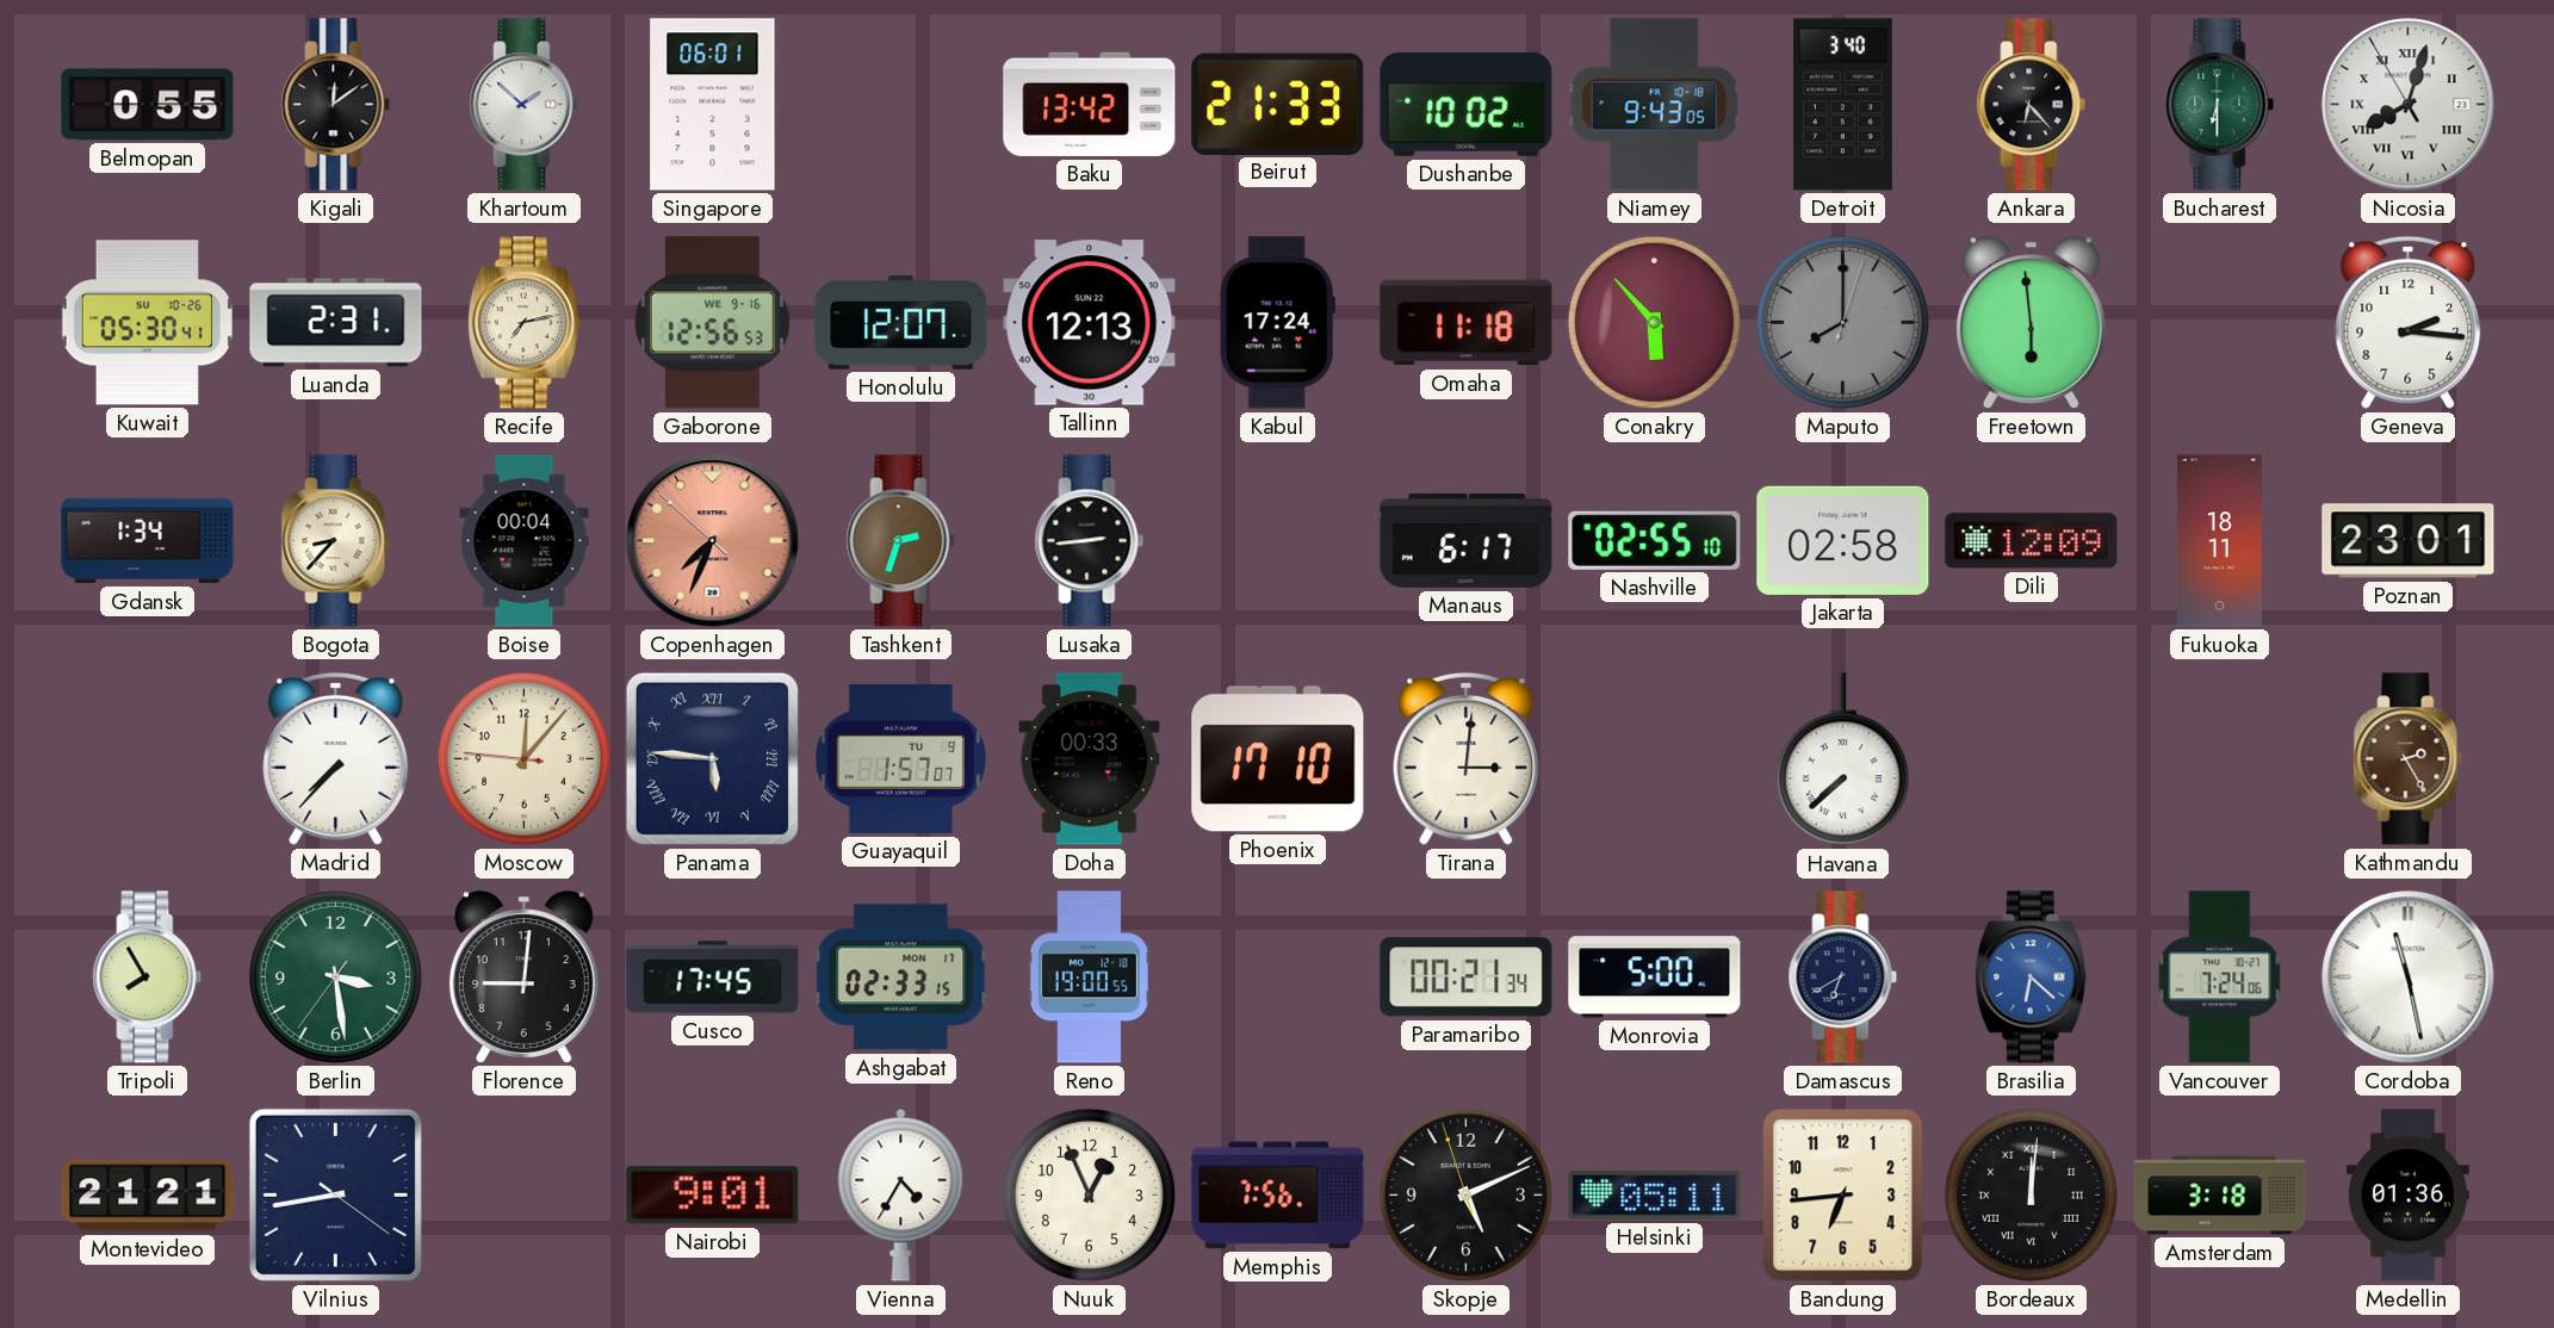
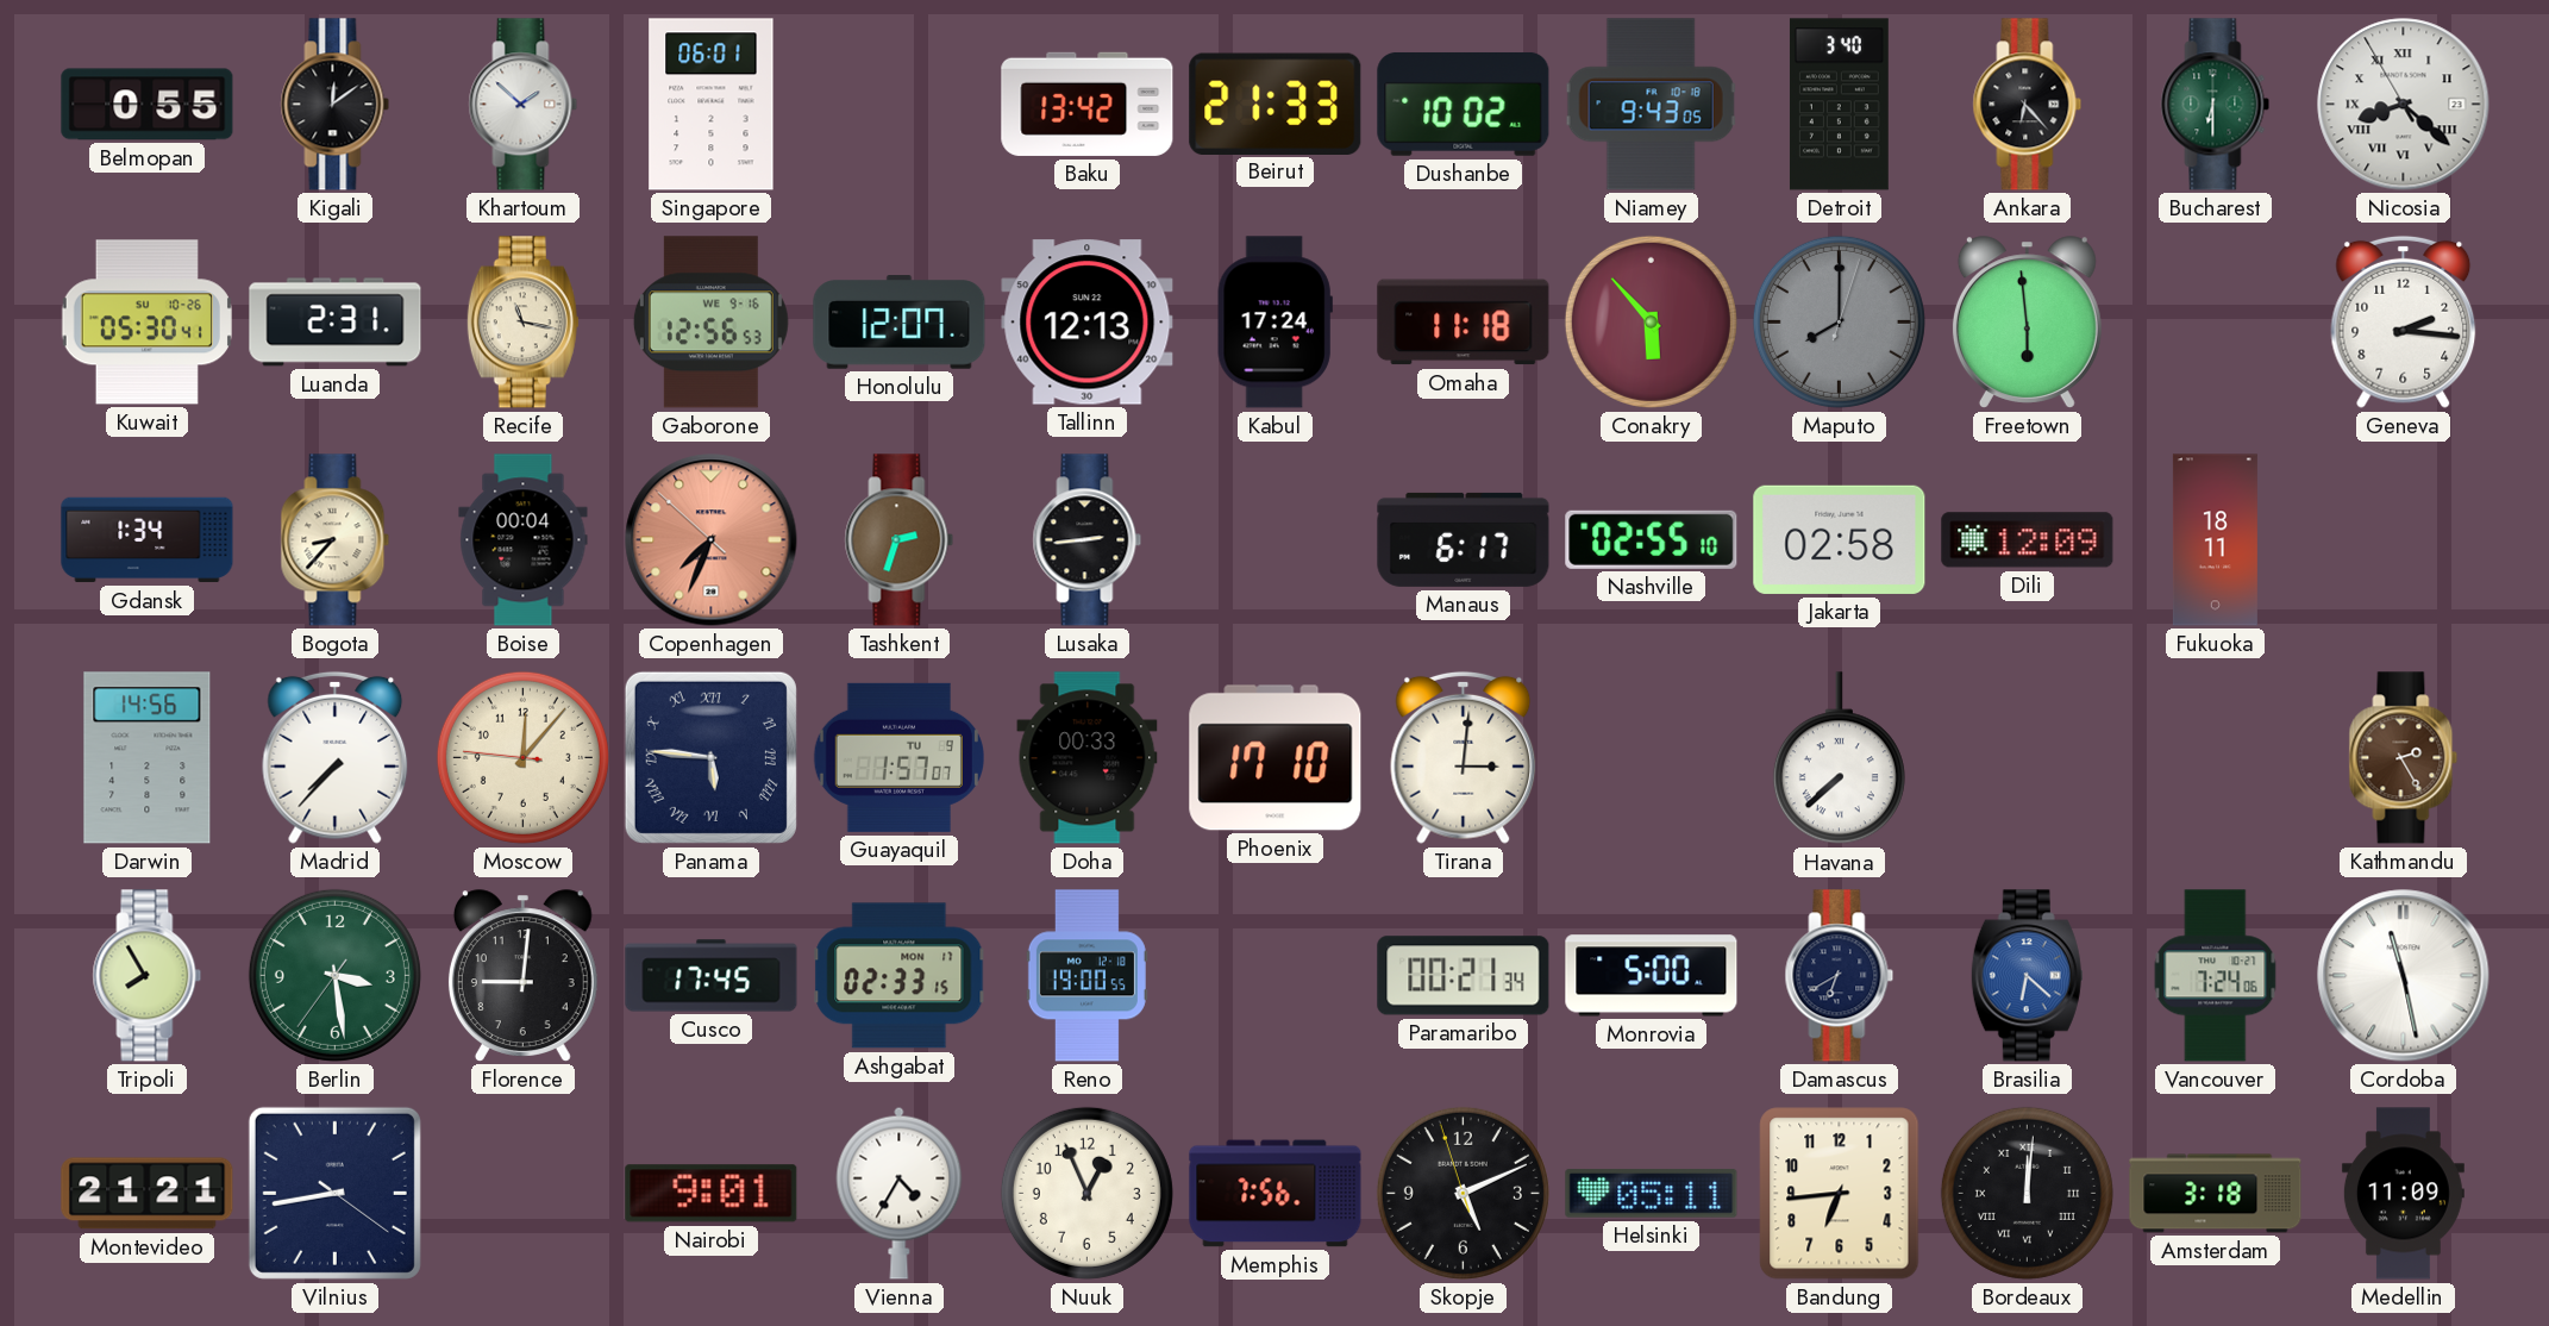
Nicosia: 8:02 -> 8:21 (2404, 105)
Recife: 7:13 -> 11:17 (522, 323)
Poznan: 23:01 -> none (2409, 541)
Darwin: none -> 14:56 (148, 758)
Medellin: 01:36 -> 11:09 (2403, 1194)
